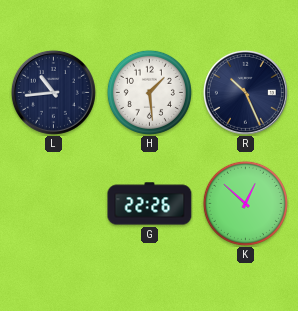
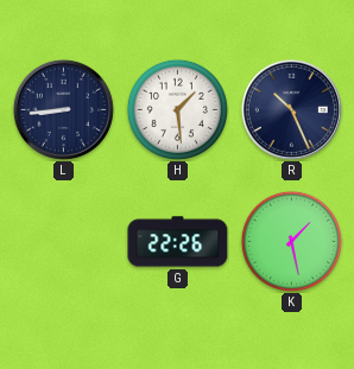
L: 10:44 -> 8:44 (63, 109)
K: 12:52 -> 1:28 (291, 241)
